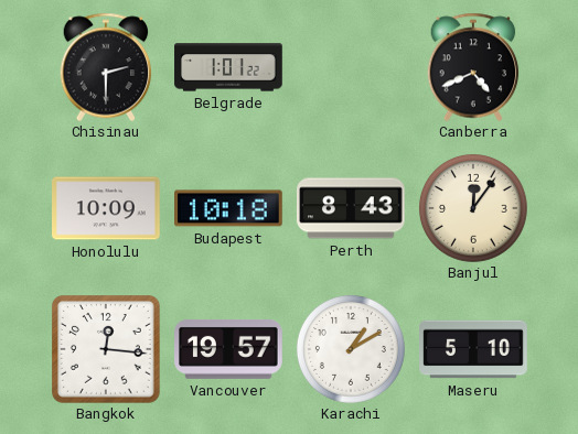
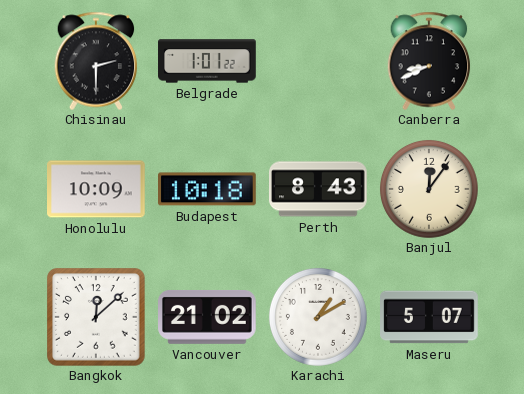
Canberra: 4:41 -> 8:41 (429, 61)
Bangkok: 12:16 -> 12:08 (96, 317)
Vancouver: 19:57 -> 21:02 (208, 317)
Maseru: 5:10 -> 5:07 (429, 317)
